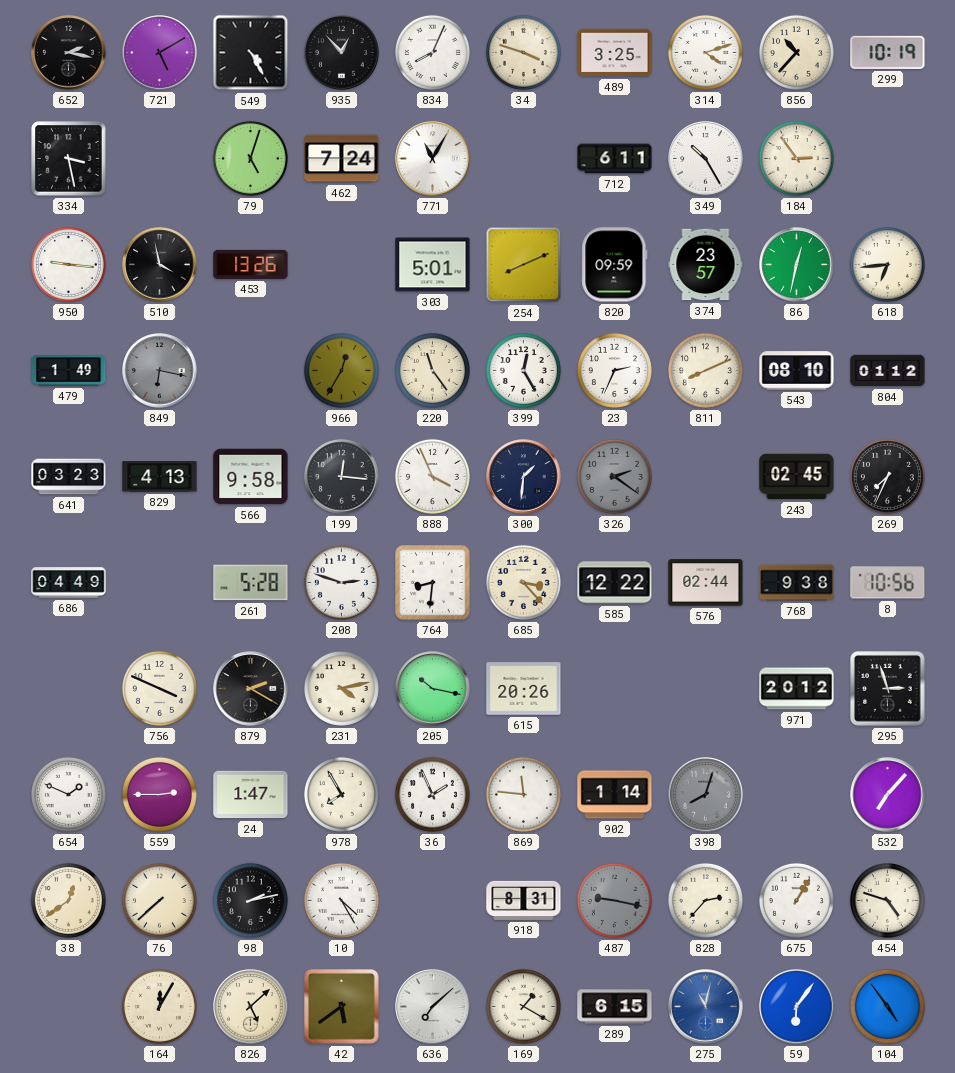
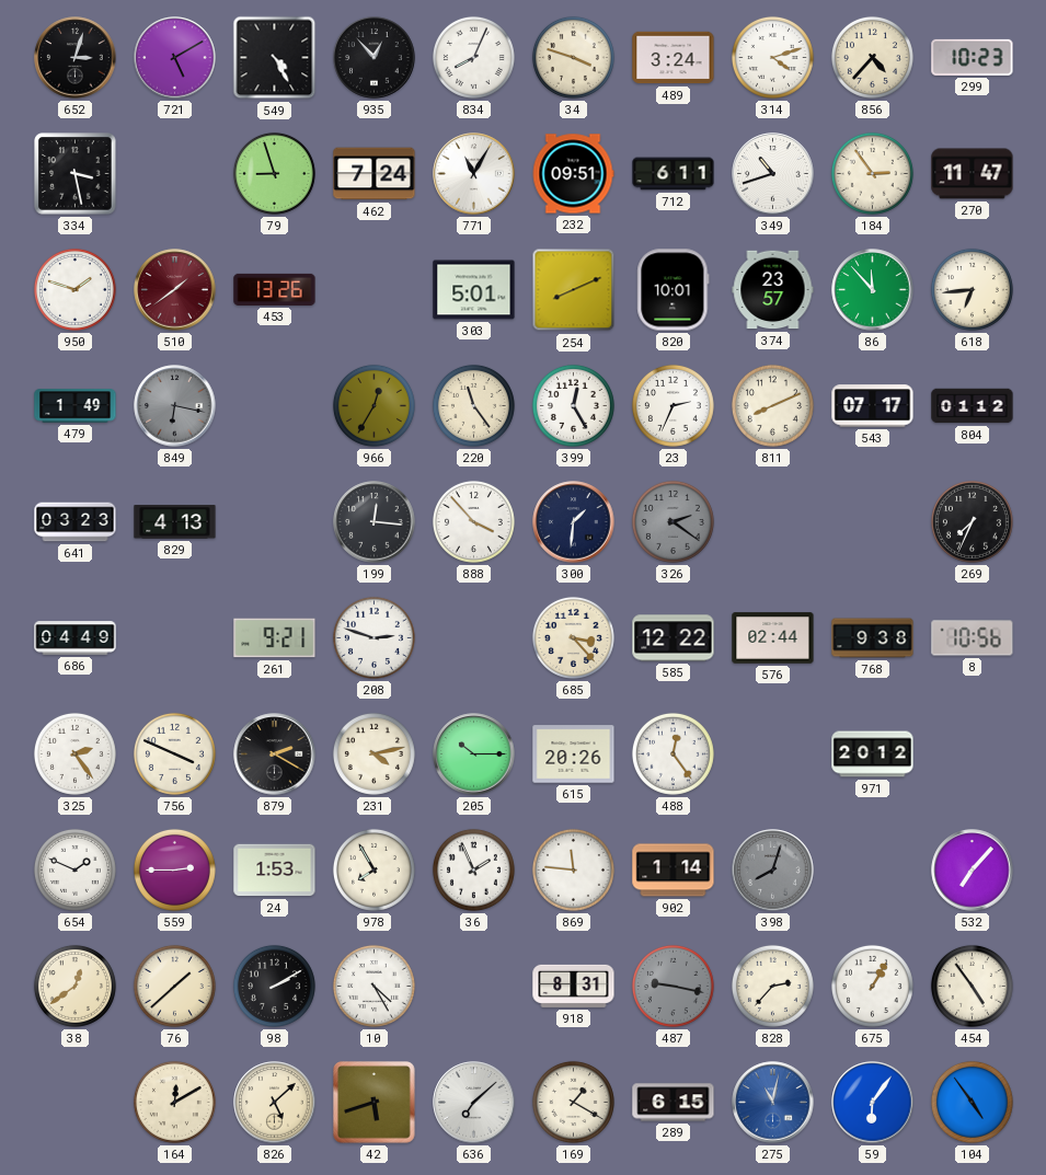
652: 2:17 -> 3:03 (76, 58)
489: 3:25 -> 3:24 (674, 58)
856: 10:37 -> 4:37 (872, 57)
299: 10:19 -> 10:23 (973, 57)
79: 5:03 -> 8:57 (274, 173)
232: none -> 09:51 (573, 174)
349: 10:25 -> 10:42 (773, 174)
270: none -> 11:47 (973, 174)
950: 9:16 -> 1:48 (74, 289)
510: 3:58 -> 1:39 (175, 290)
510 dial: black -> burgundy (175, 290)
820: 09:59 -> 10:01 (674, 290)
86: 12:32 -> 11:53 (873, 290)
543: 08:10 -> 07:17 (873, 406)
566: 9:58 -> none (251, 477)
888: 3:56 -> 3:53 (473, 521)
243: 02:45 -> none (797, 477)
261: 5:28 -> 9:21 (275, 638)
764: 8:31 -> none (433, 583)
325: none -> 2:24 (74, 753)
205: 10:17 -> 10:15 (474, 754)
488: none -> 12:24 (673, 753)
295: 2:57 -> none (888, 689)
24: 1:47 -> 1:53 (275, 871)
76: 7:38 -> 1:38 (174, 986)
98: 2:13 -> 2:10 (274, 986)
454: 4:48 -> 4:54 (972, 986)
164: 12:05 -> 12:10 (174, 1102)
42: 5:39 -> 5:42 (375, 1103)
